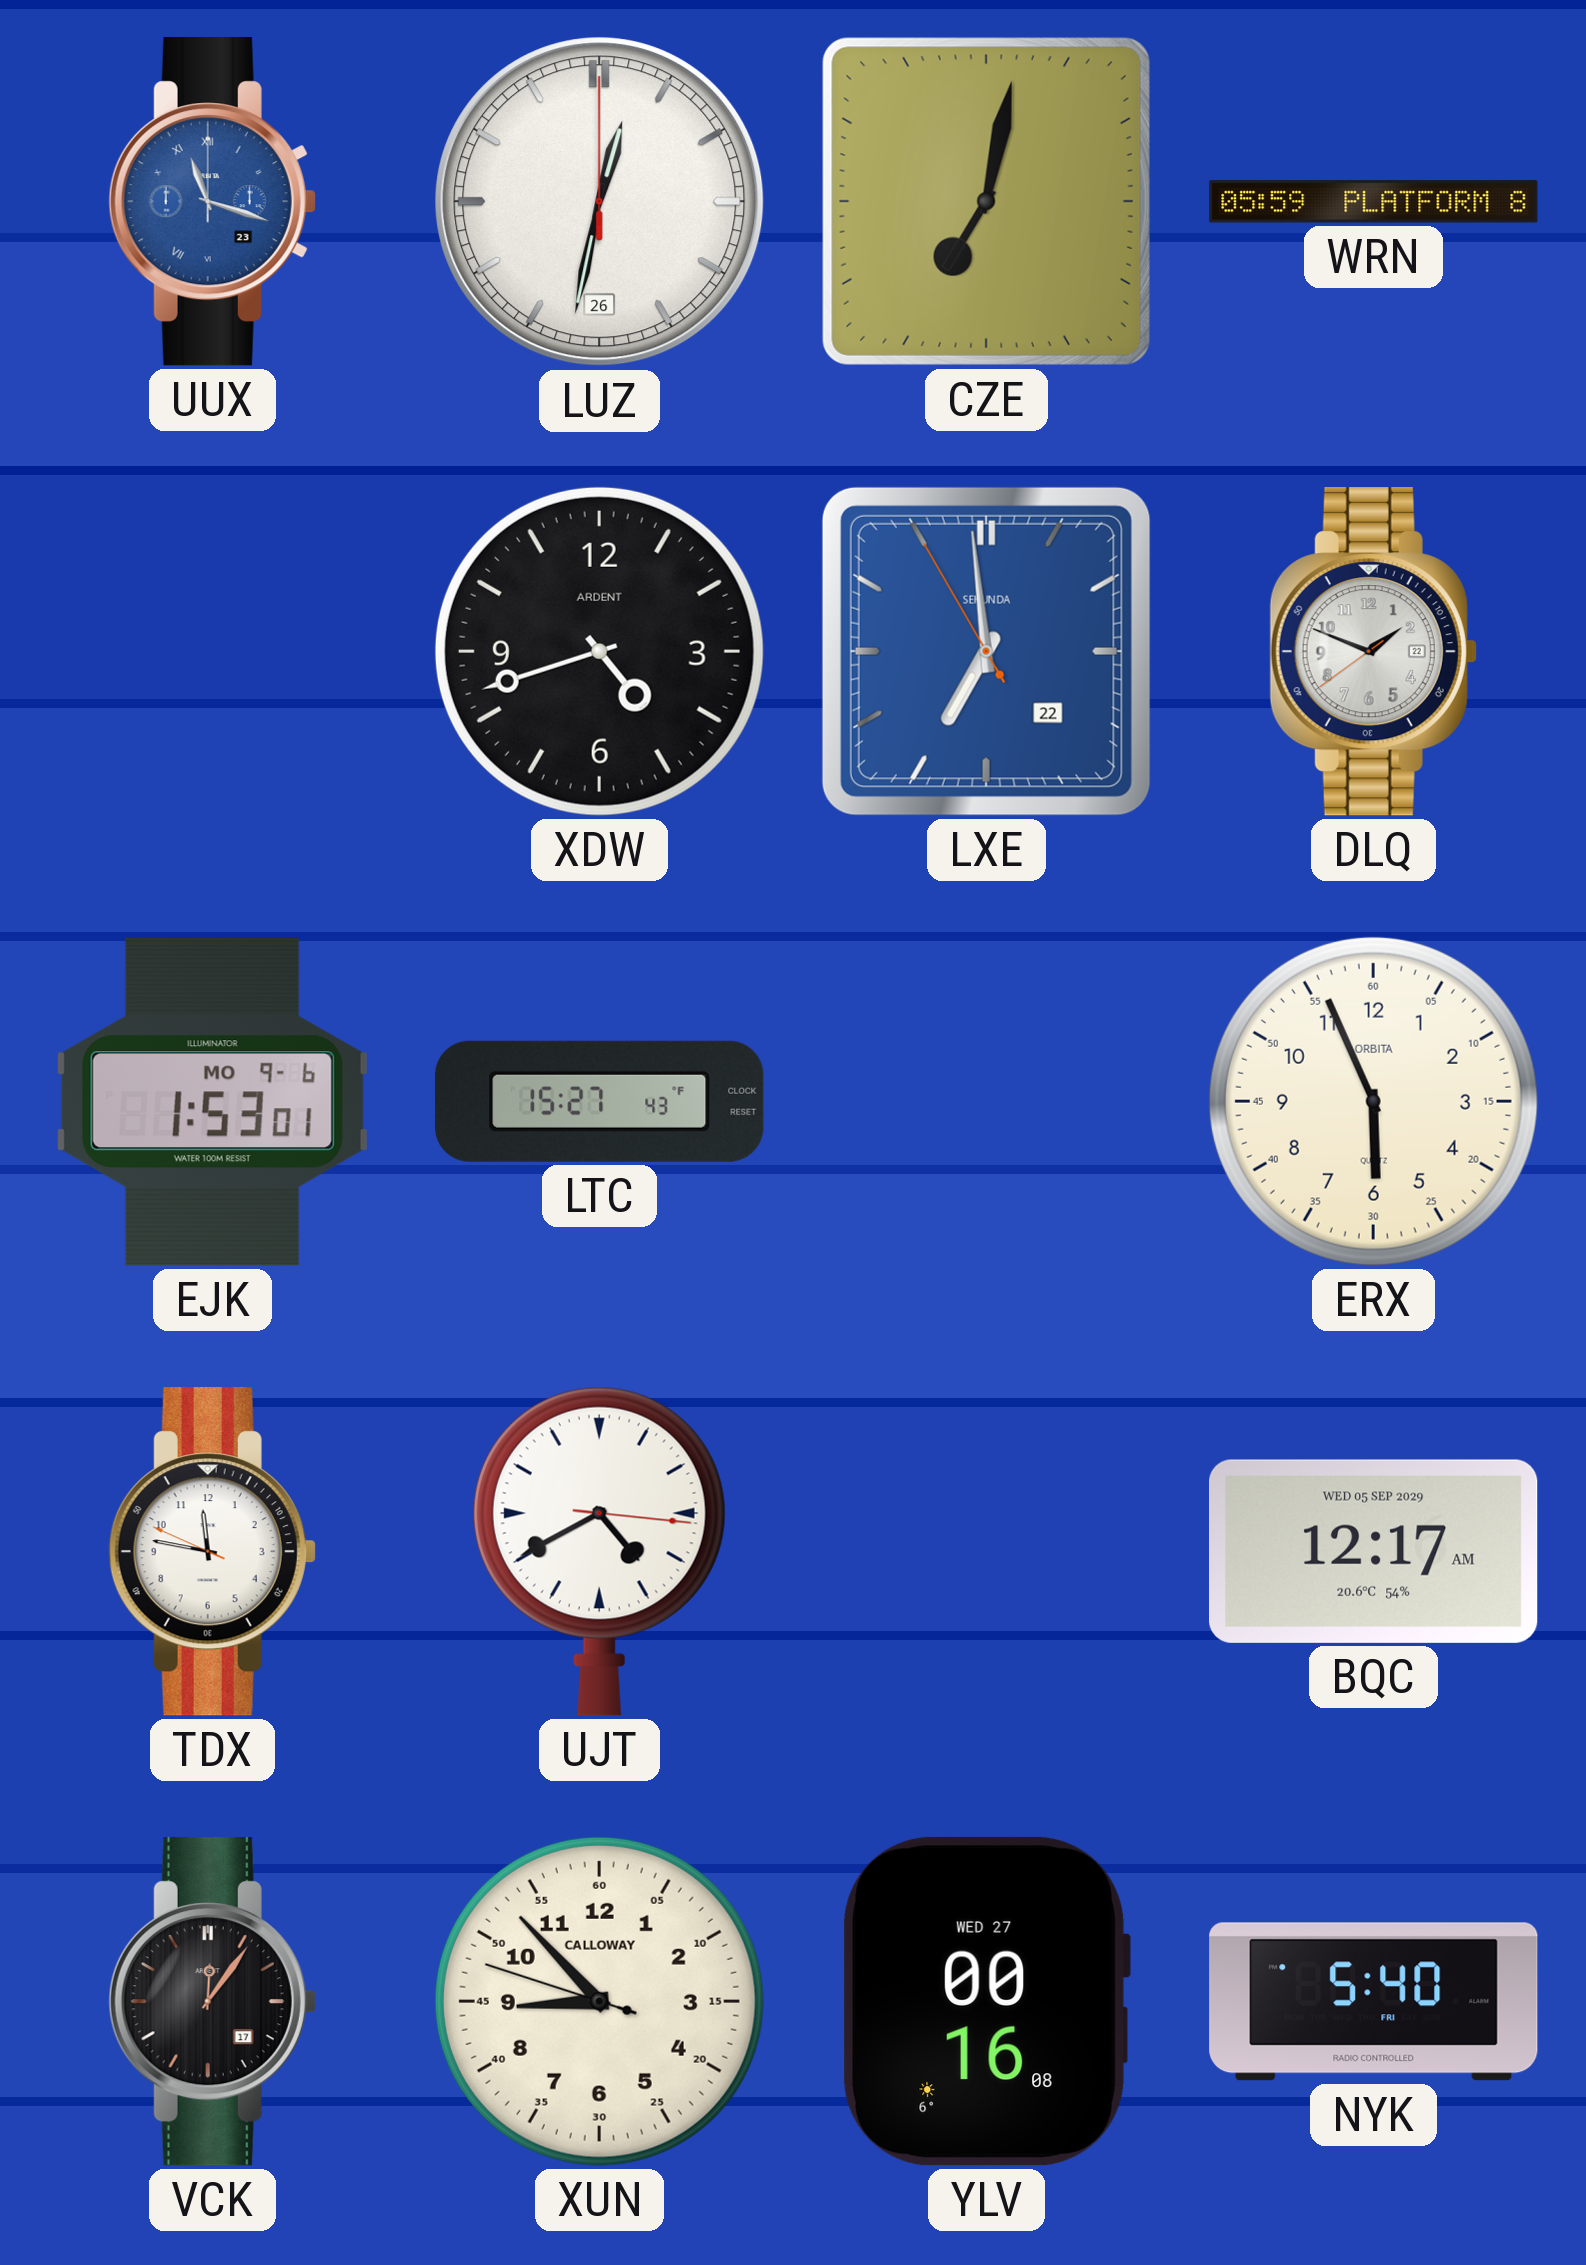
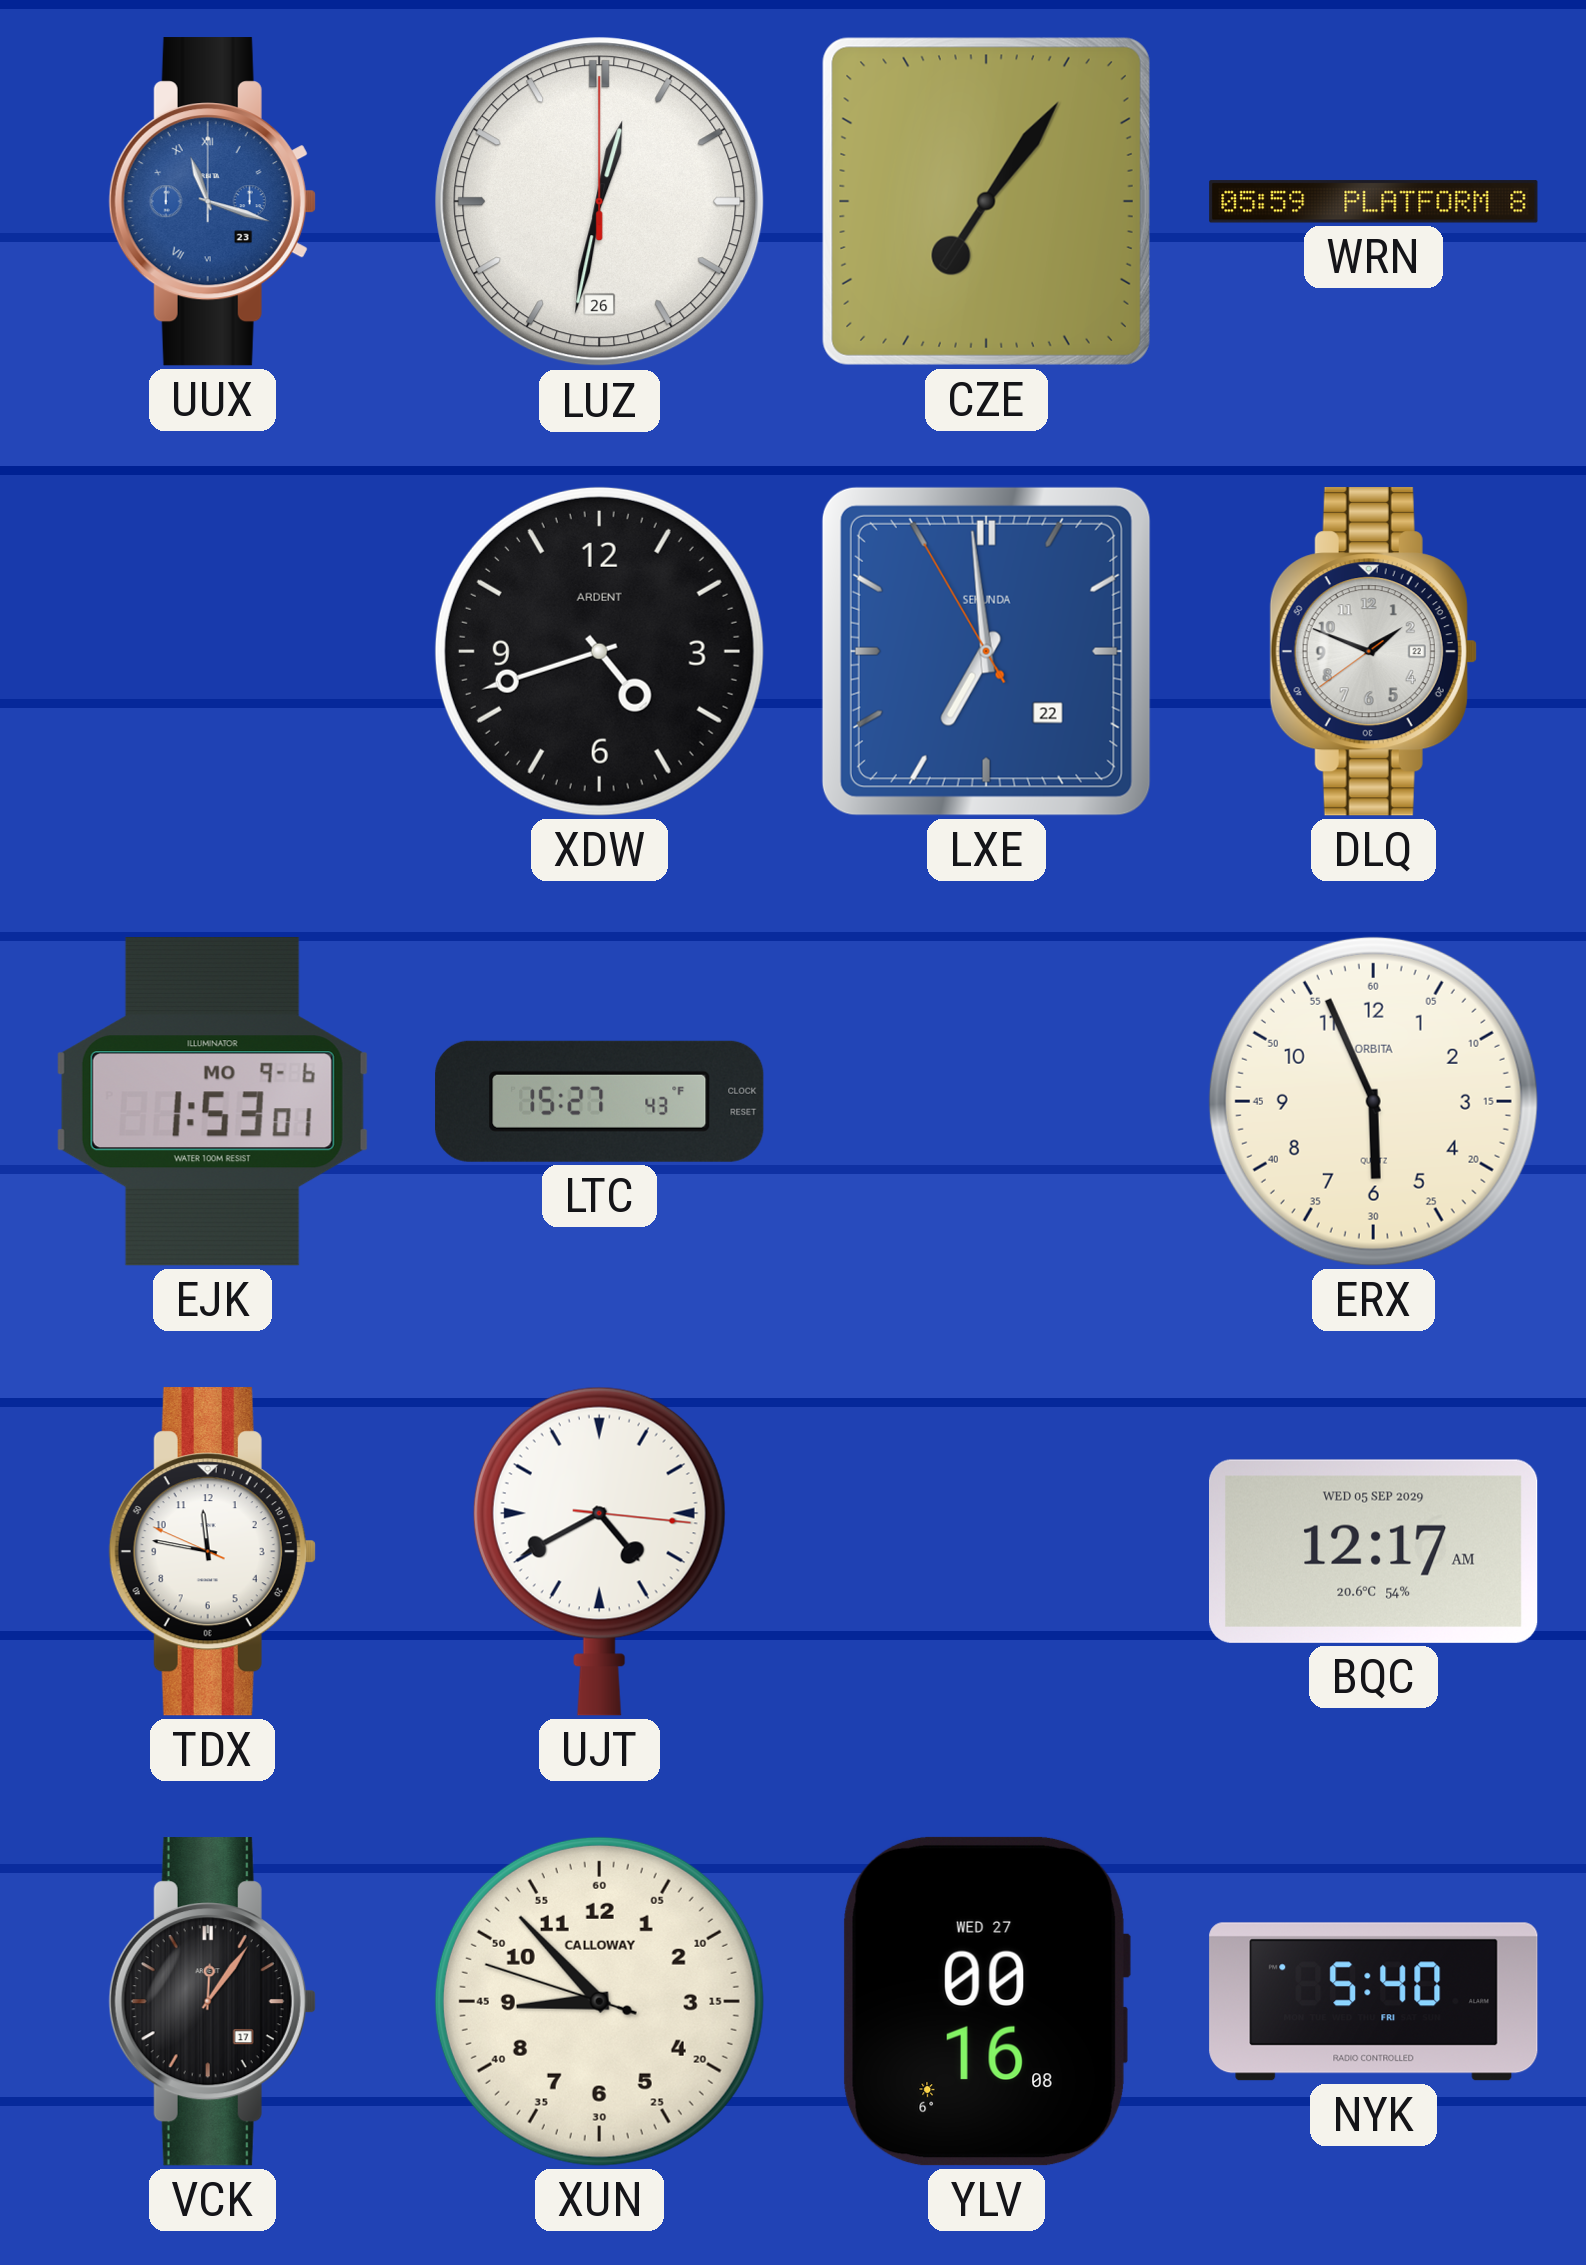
CZE: 7:02 -> 7:06 (986, 201)
